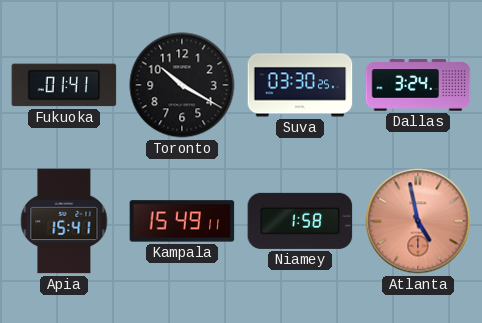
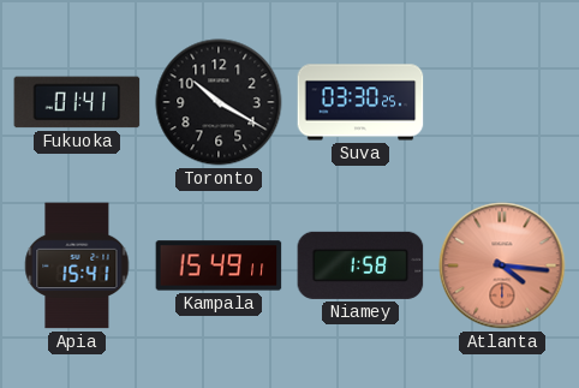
Dallas: 3:24 -> none (418, 85)
Atlanta: 4:58 -> 4:16 (502, 265)
